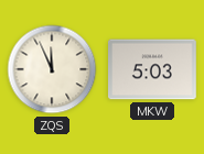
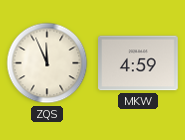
MKW: 5:03 -> 4:59 (139, 63)
